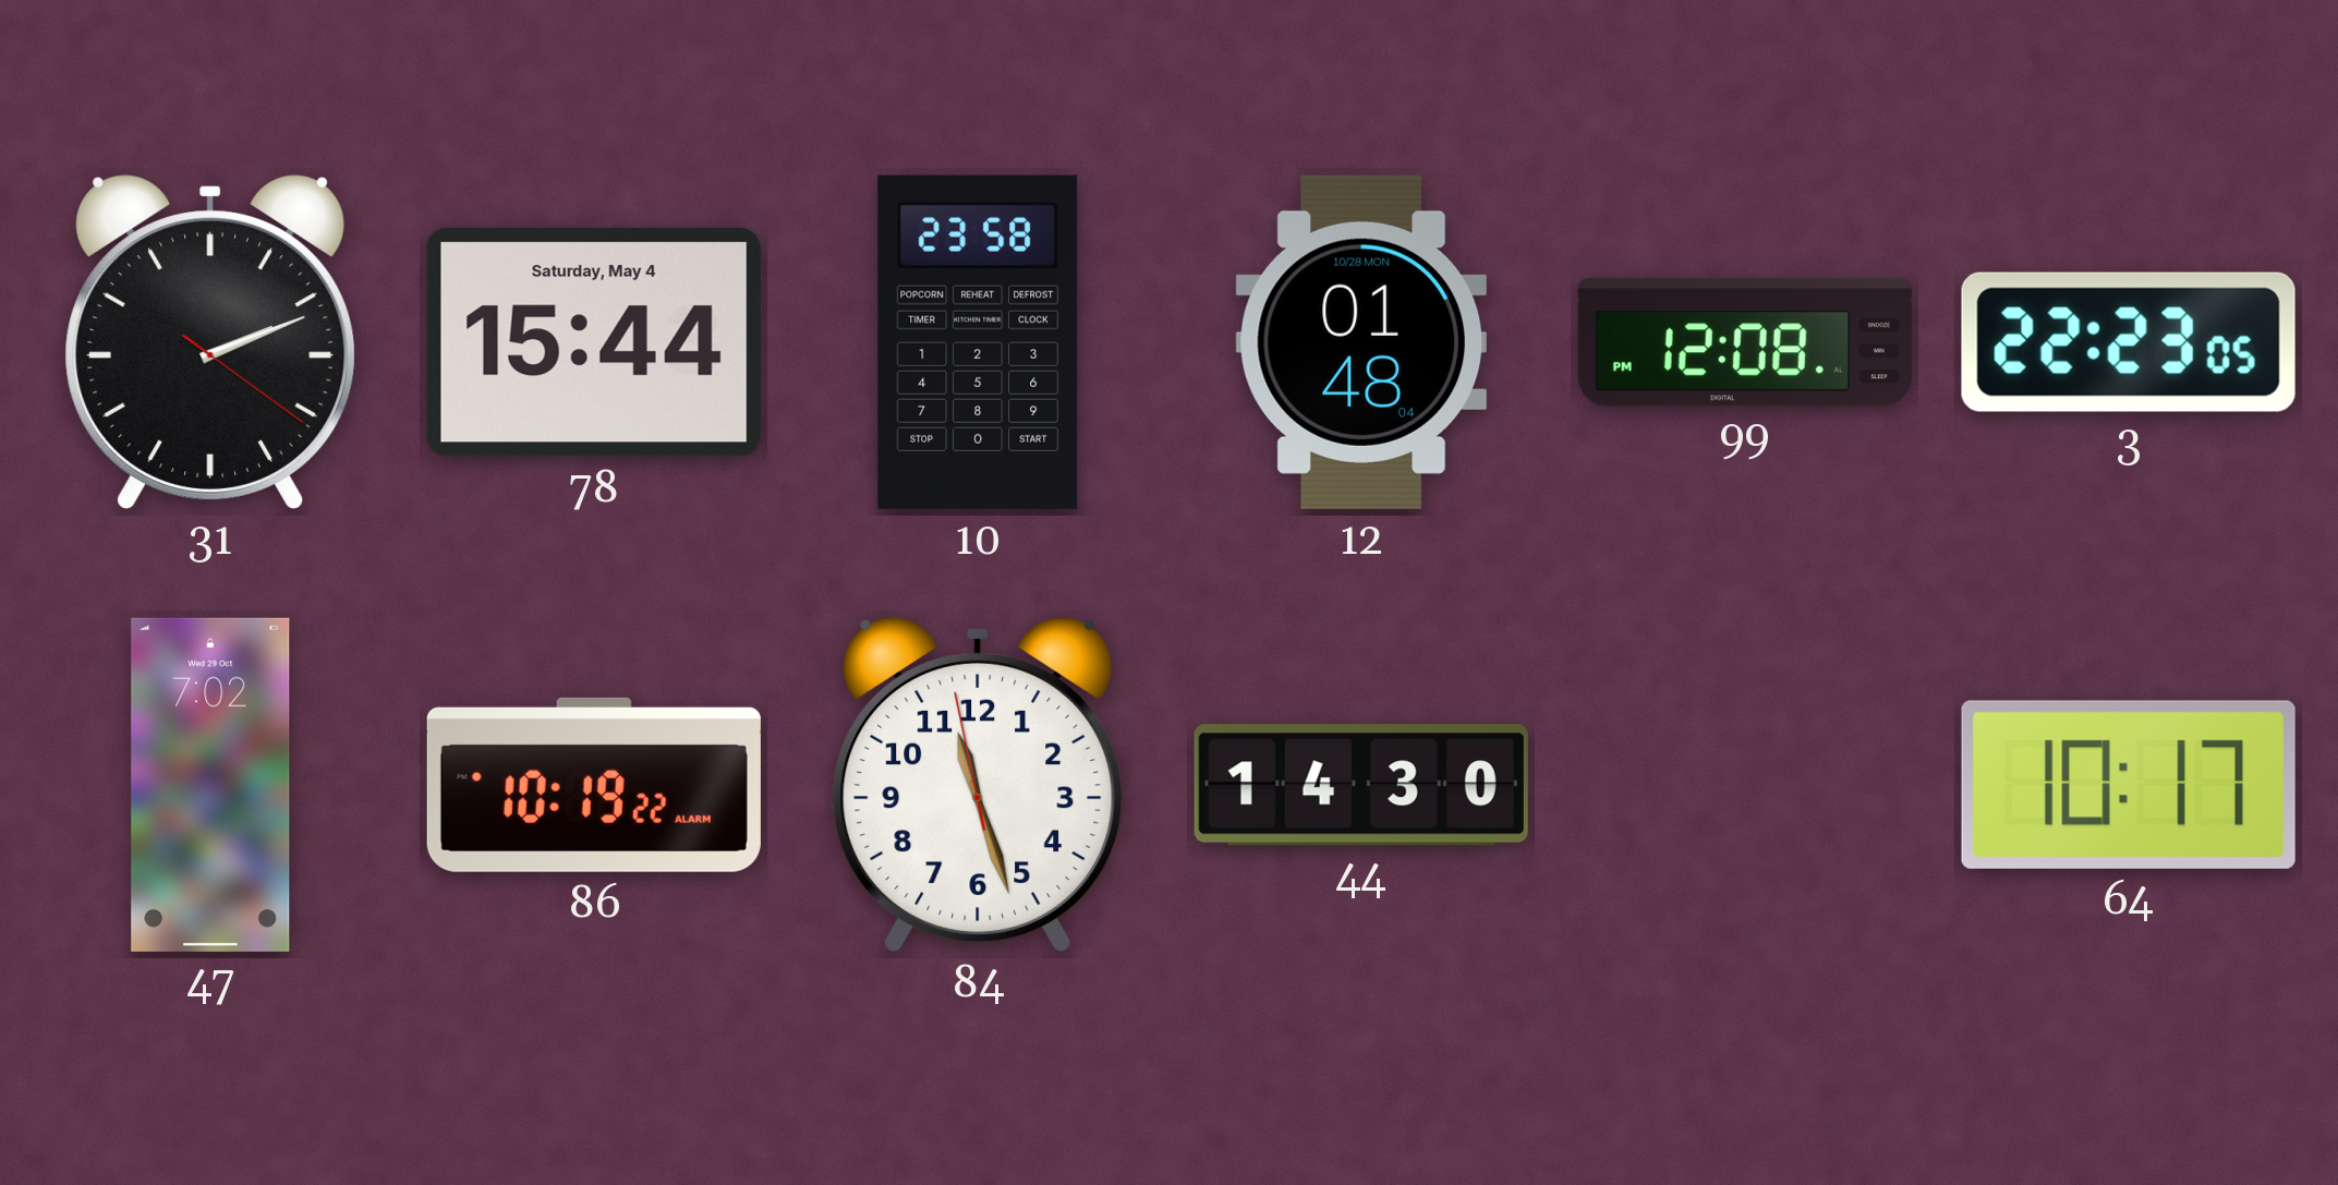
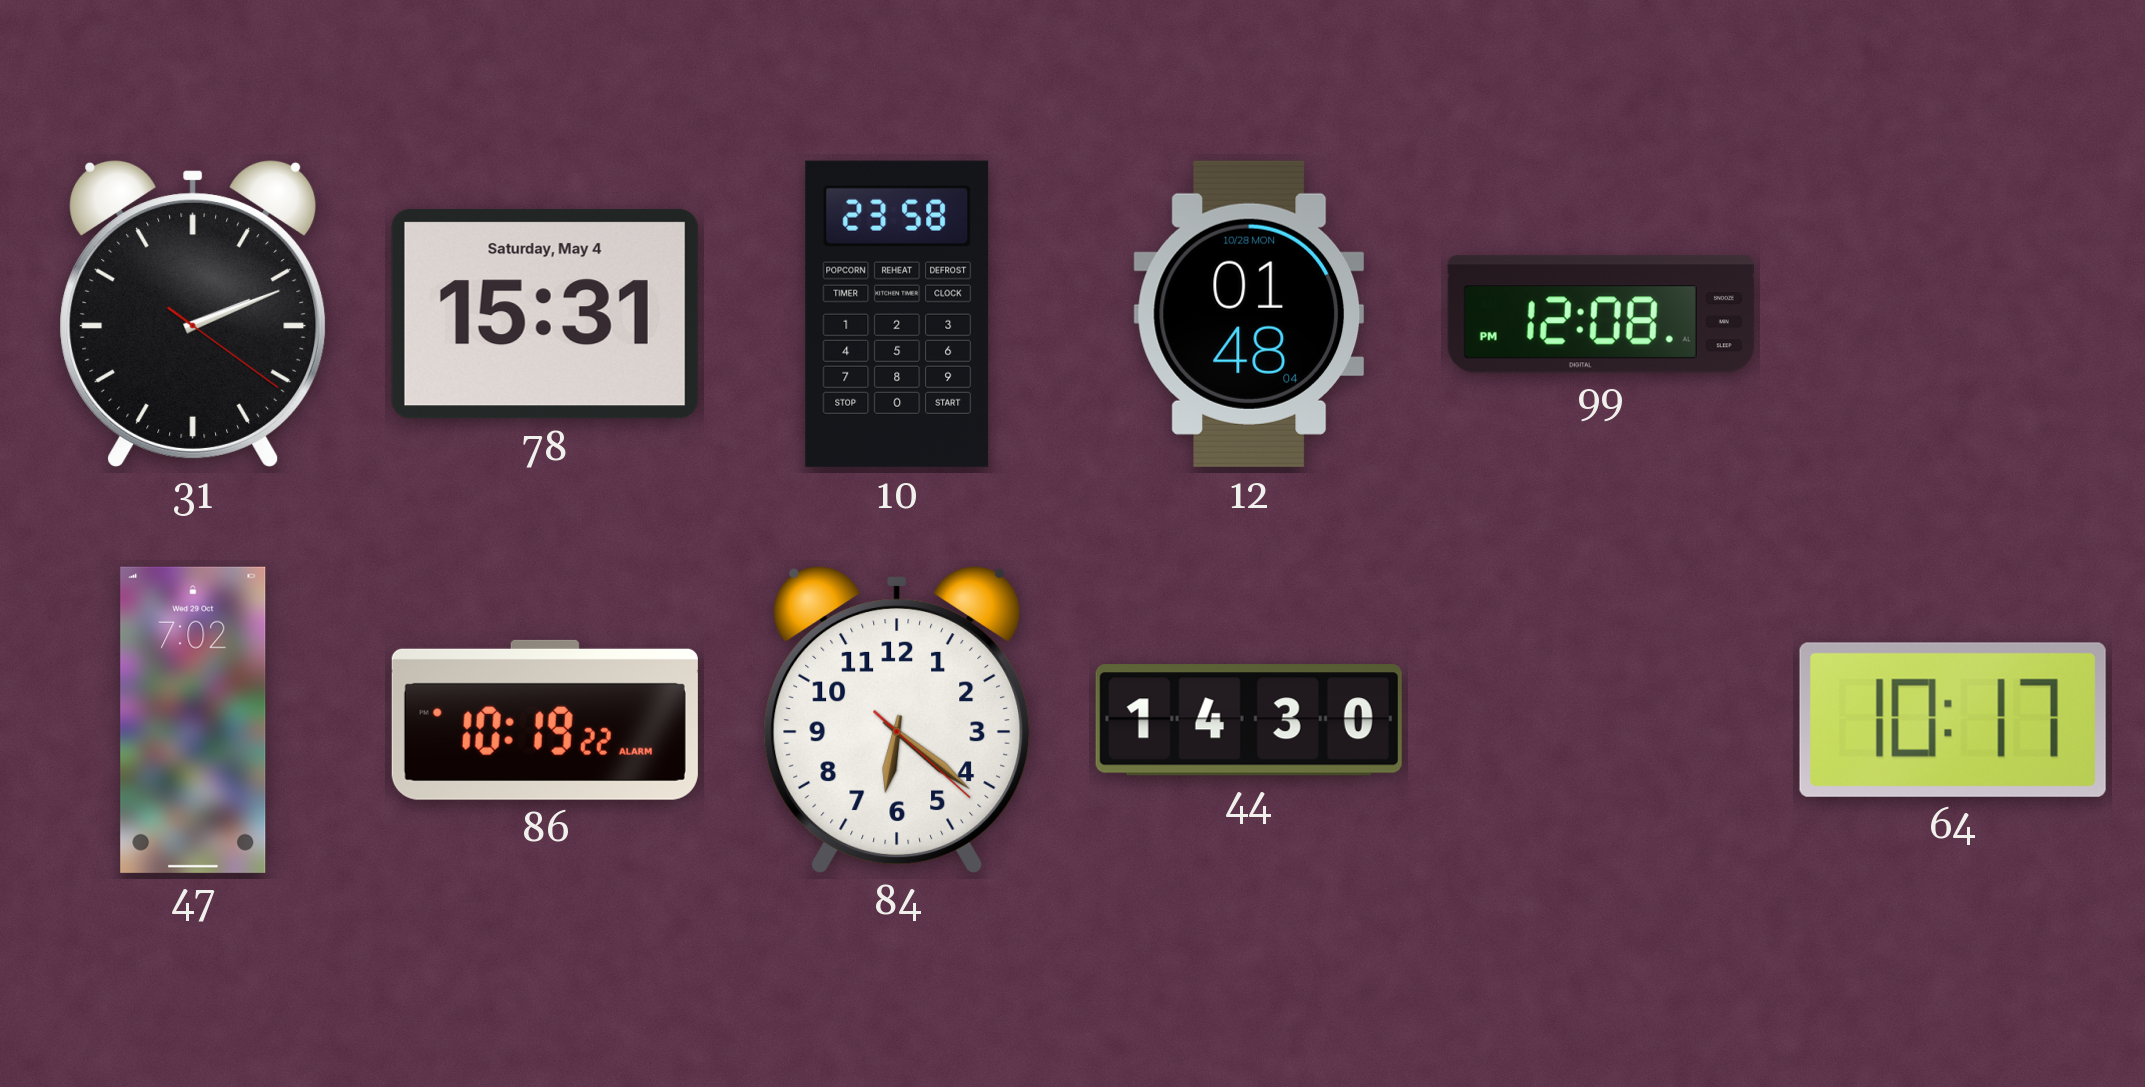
78: 15:44 -> 15:31 (545, 314)
3: 22:23 -> none (2129, 342)
84: 11:26 -> 6:21 (897, 720)
